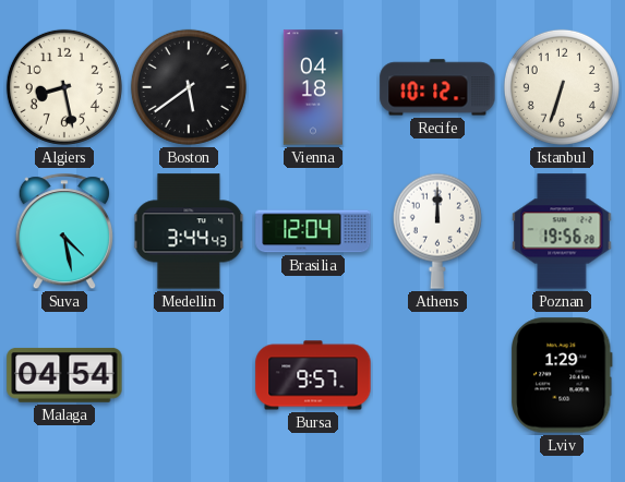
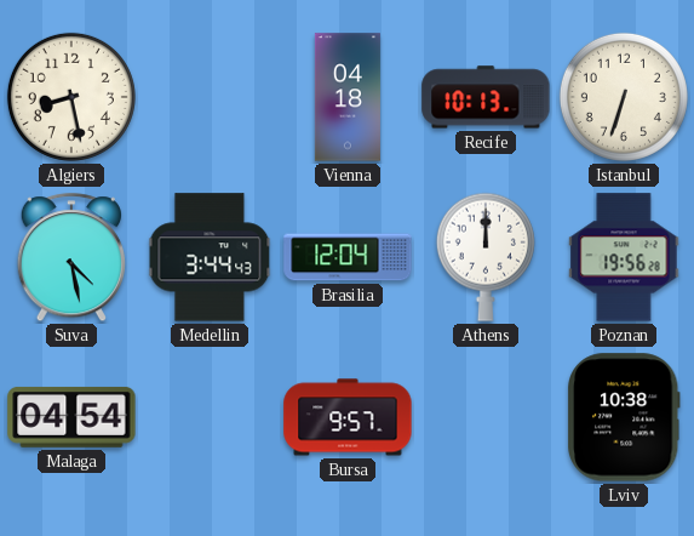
Boston: 5:39 -> none (189, 87)
Recife: 10:12 -> 10:13 (486, 97)
Lviv: 1:29 -> 10:38 (625, 417)
